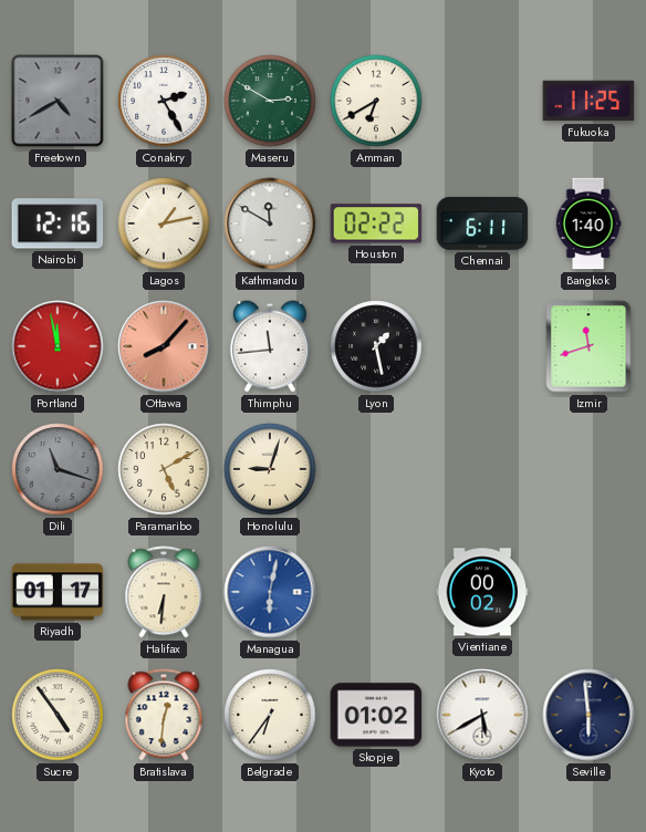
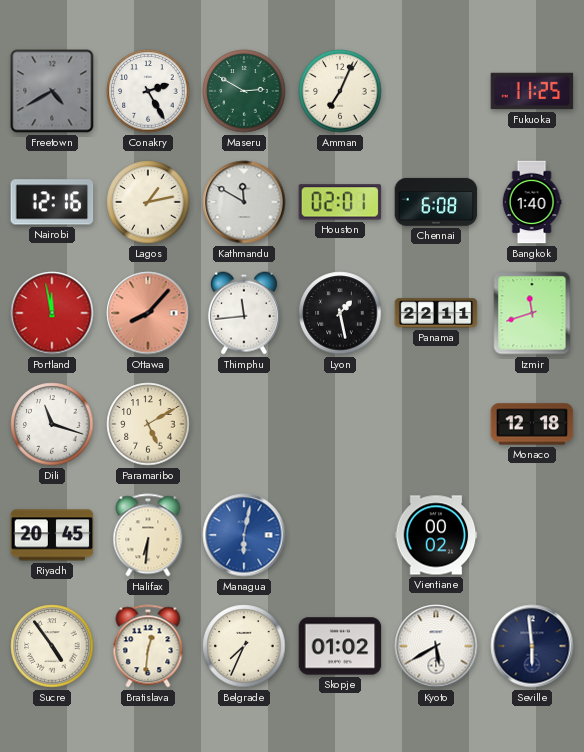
Amman: 6:40 -> 7:04 (340, 91)
Houston: 02:22 -> 02:01 (340, 202)
Chennai: 6:11 -> 6:08 (436, 202)
Panama: none -> 22:11 (436, 313)
Dili dial: grey -> white (52, 424)
Honolulu: 9:03 -> none (270, 469)
Monaco: none -> 12:18 (532, 424)
Riyadh: 01:17 -> 20:45 (52, 535)
Belgrade: 6:36 -> 7:34 (244, 646)
